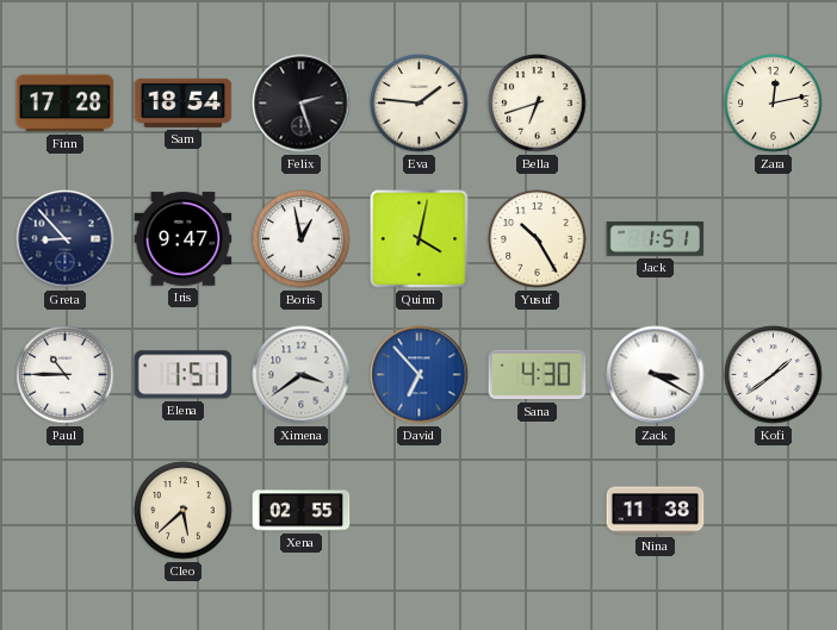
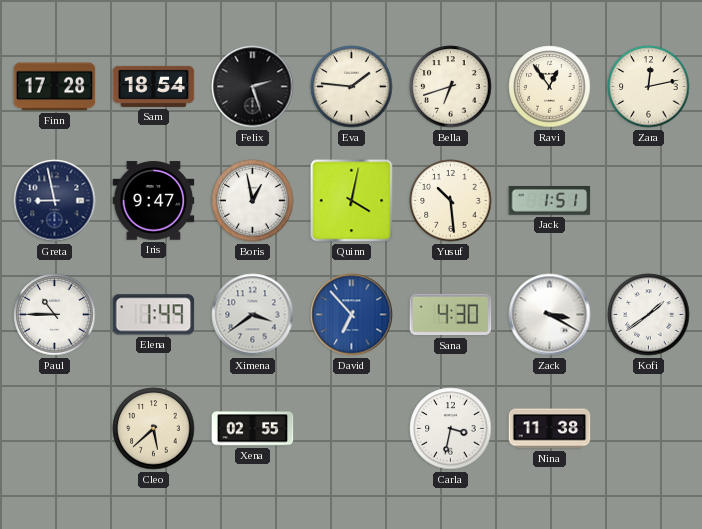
Ravi: none -> 12:54 (550, 87)
Greta: 8:53 -> 8:58 (55, 201)
Yusuf: 10:25 -> 10:29 (451, 201)
Elena: 1:51 -> 1:49 (154, 315)
Carla: none -> 3:32 (451, 429)
